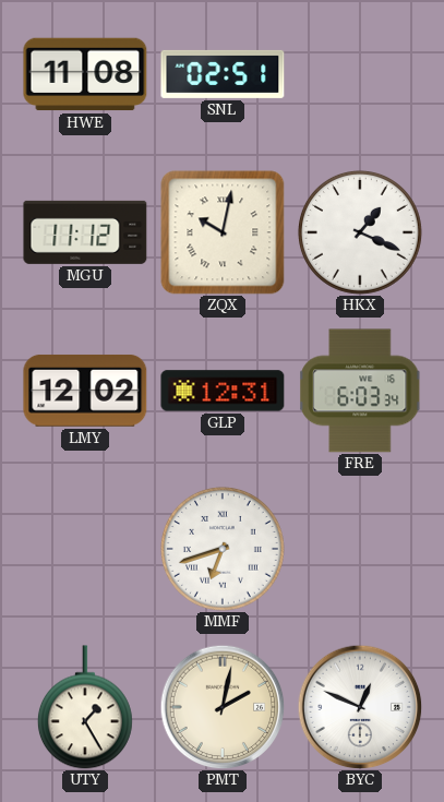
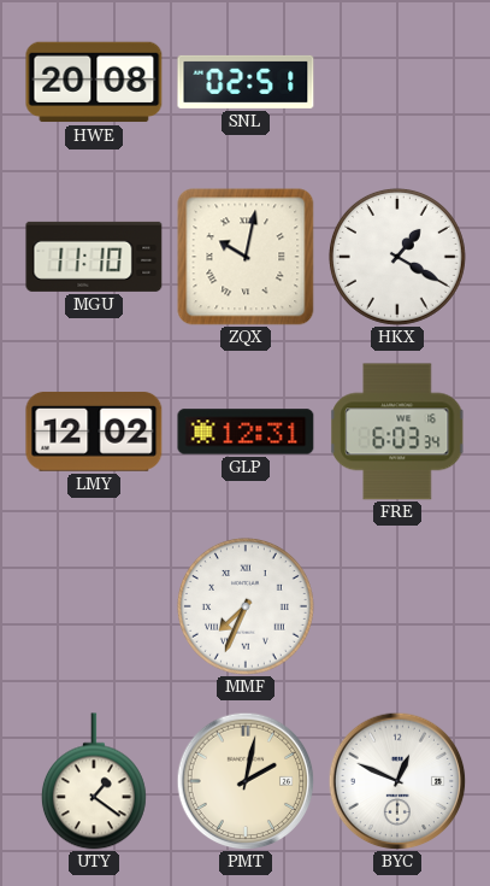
HWE: 11:08 -> 20:08 (94, 82)
MGU: 11:12 -> 11:10 (94, 257)
HKX: 1:19 -> 1:20 (397, 257)
MMF: 6:42 -> 7:34 (246, 606)
UTY: 1:25 -> 1:21 (94, 781)
